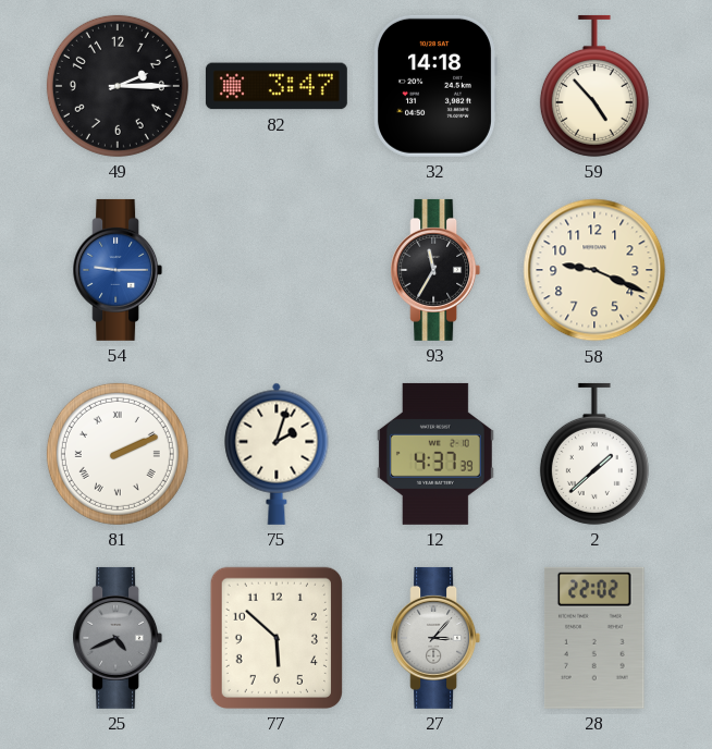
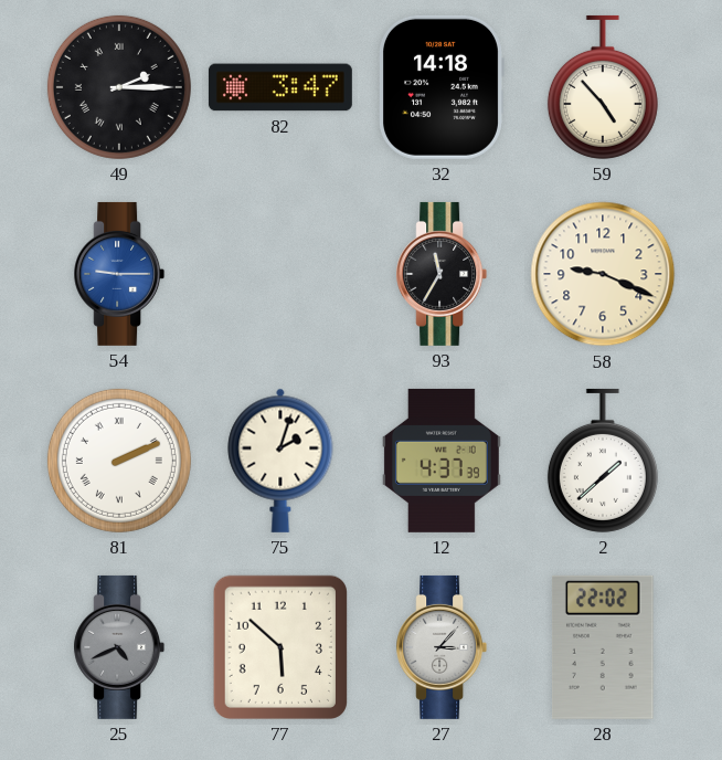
49 numerals: Arabic -> Roman (119, 87)
